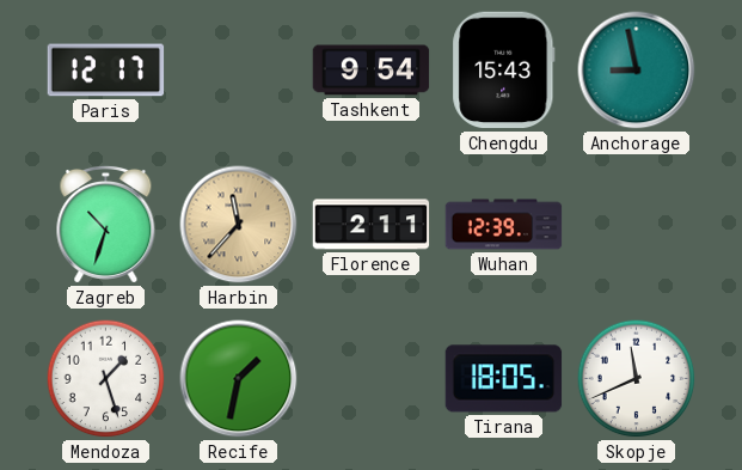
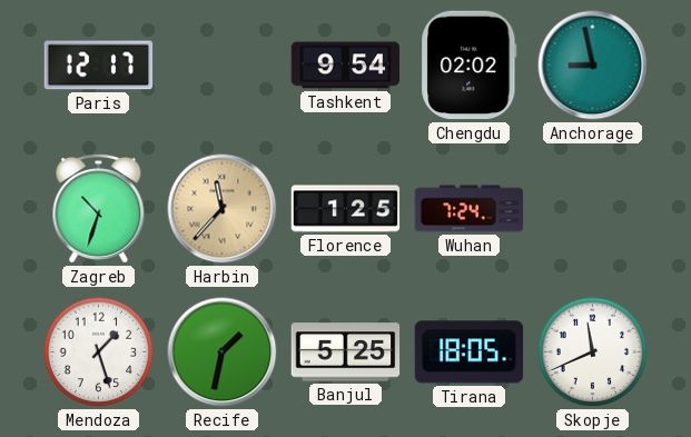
Chengdu: 15:43 -> 02:02 (470, 66)
Florence: 2:11 -> 1:25 (346, 209)
Wuhan: 12:39 -> 7:24 (470, 209)
Banjul: none -> 5:25 (346, 352)
